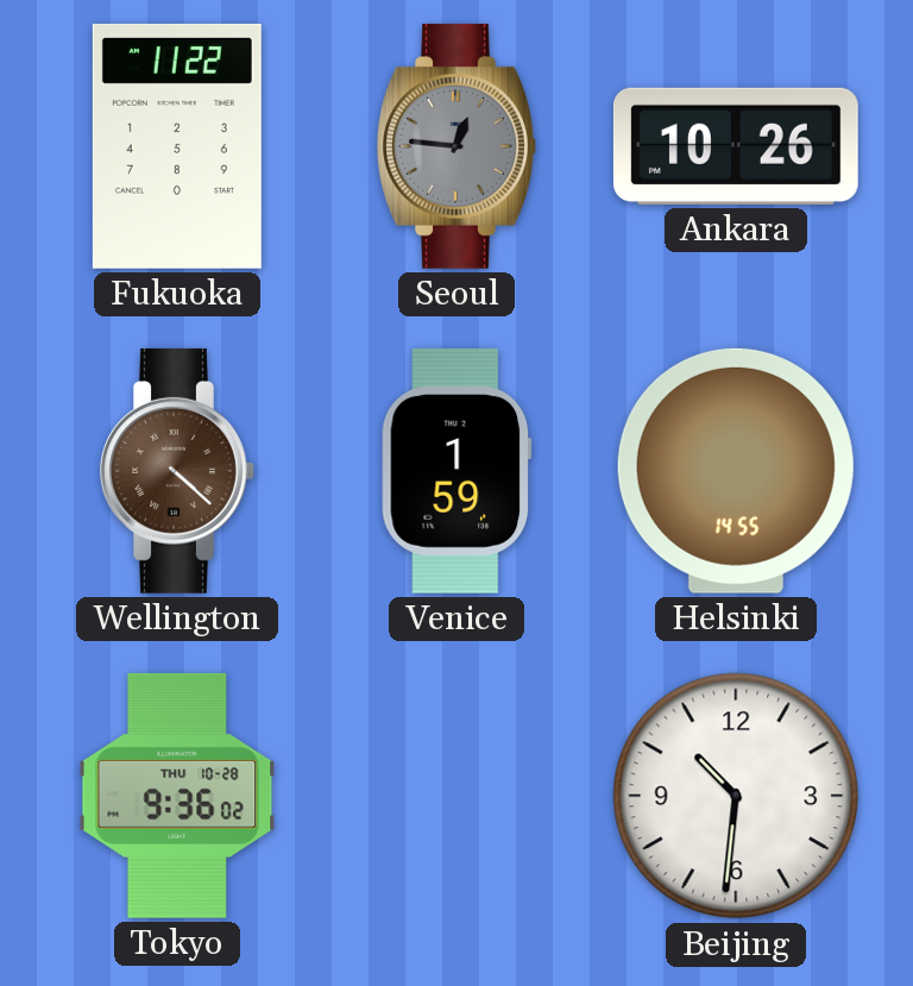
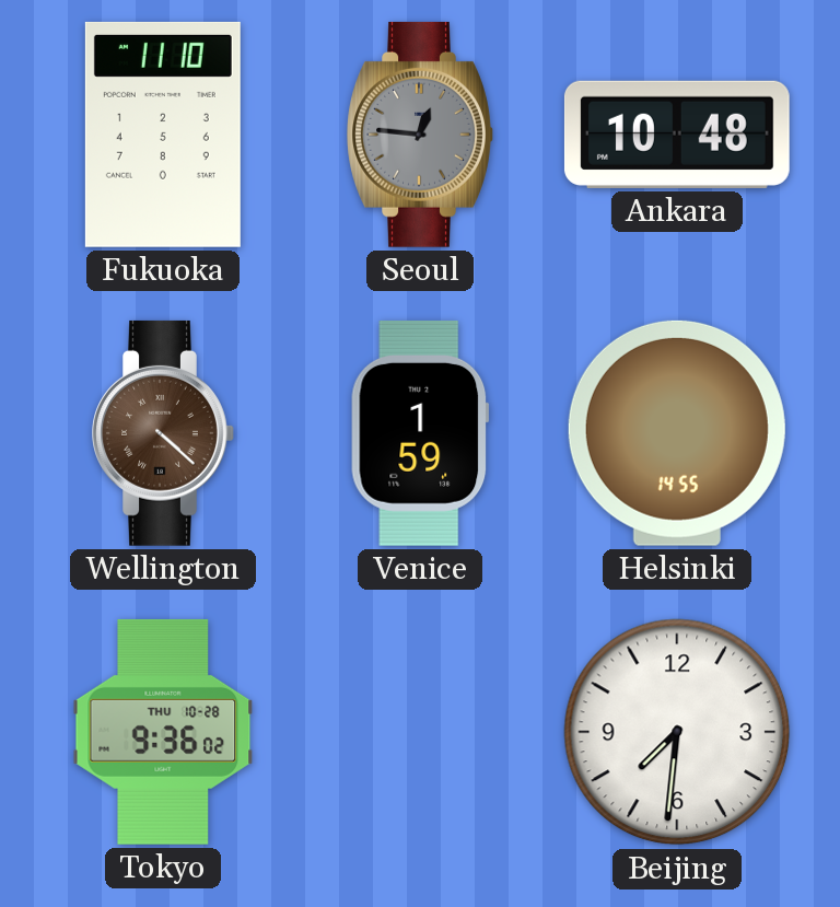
Fukuoka: 11:22 -> 11:10 (163, 135)
Ankara: 10:26 -> 10:48 (677, 135)
Beijing: 10:31 -> 7:31 (677, 732)
